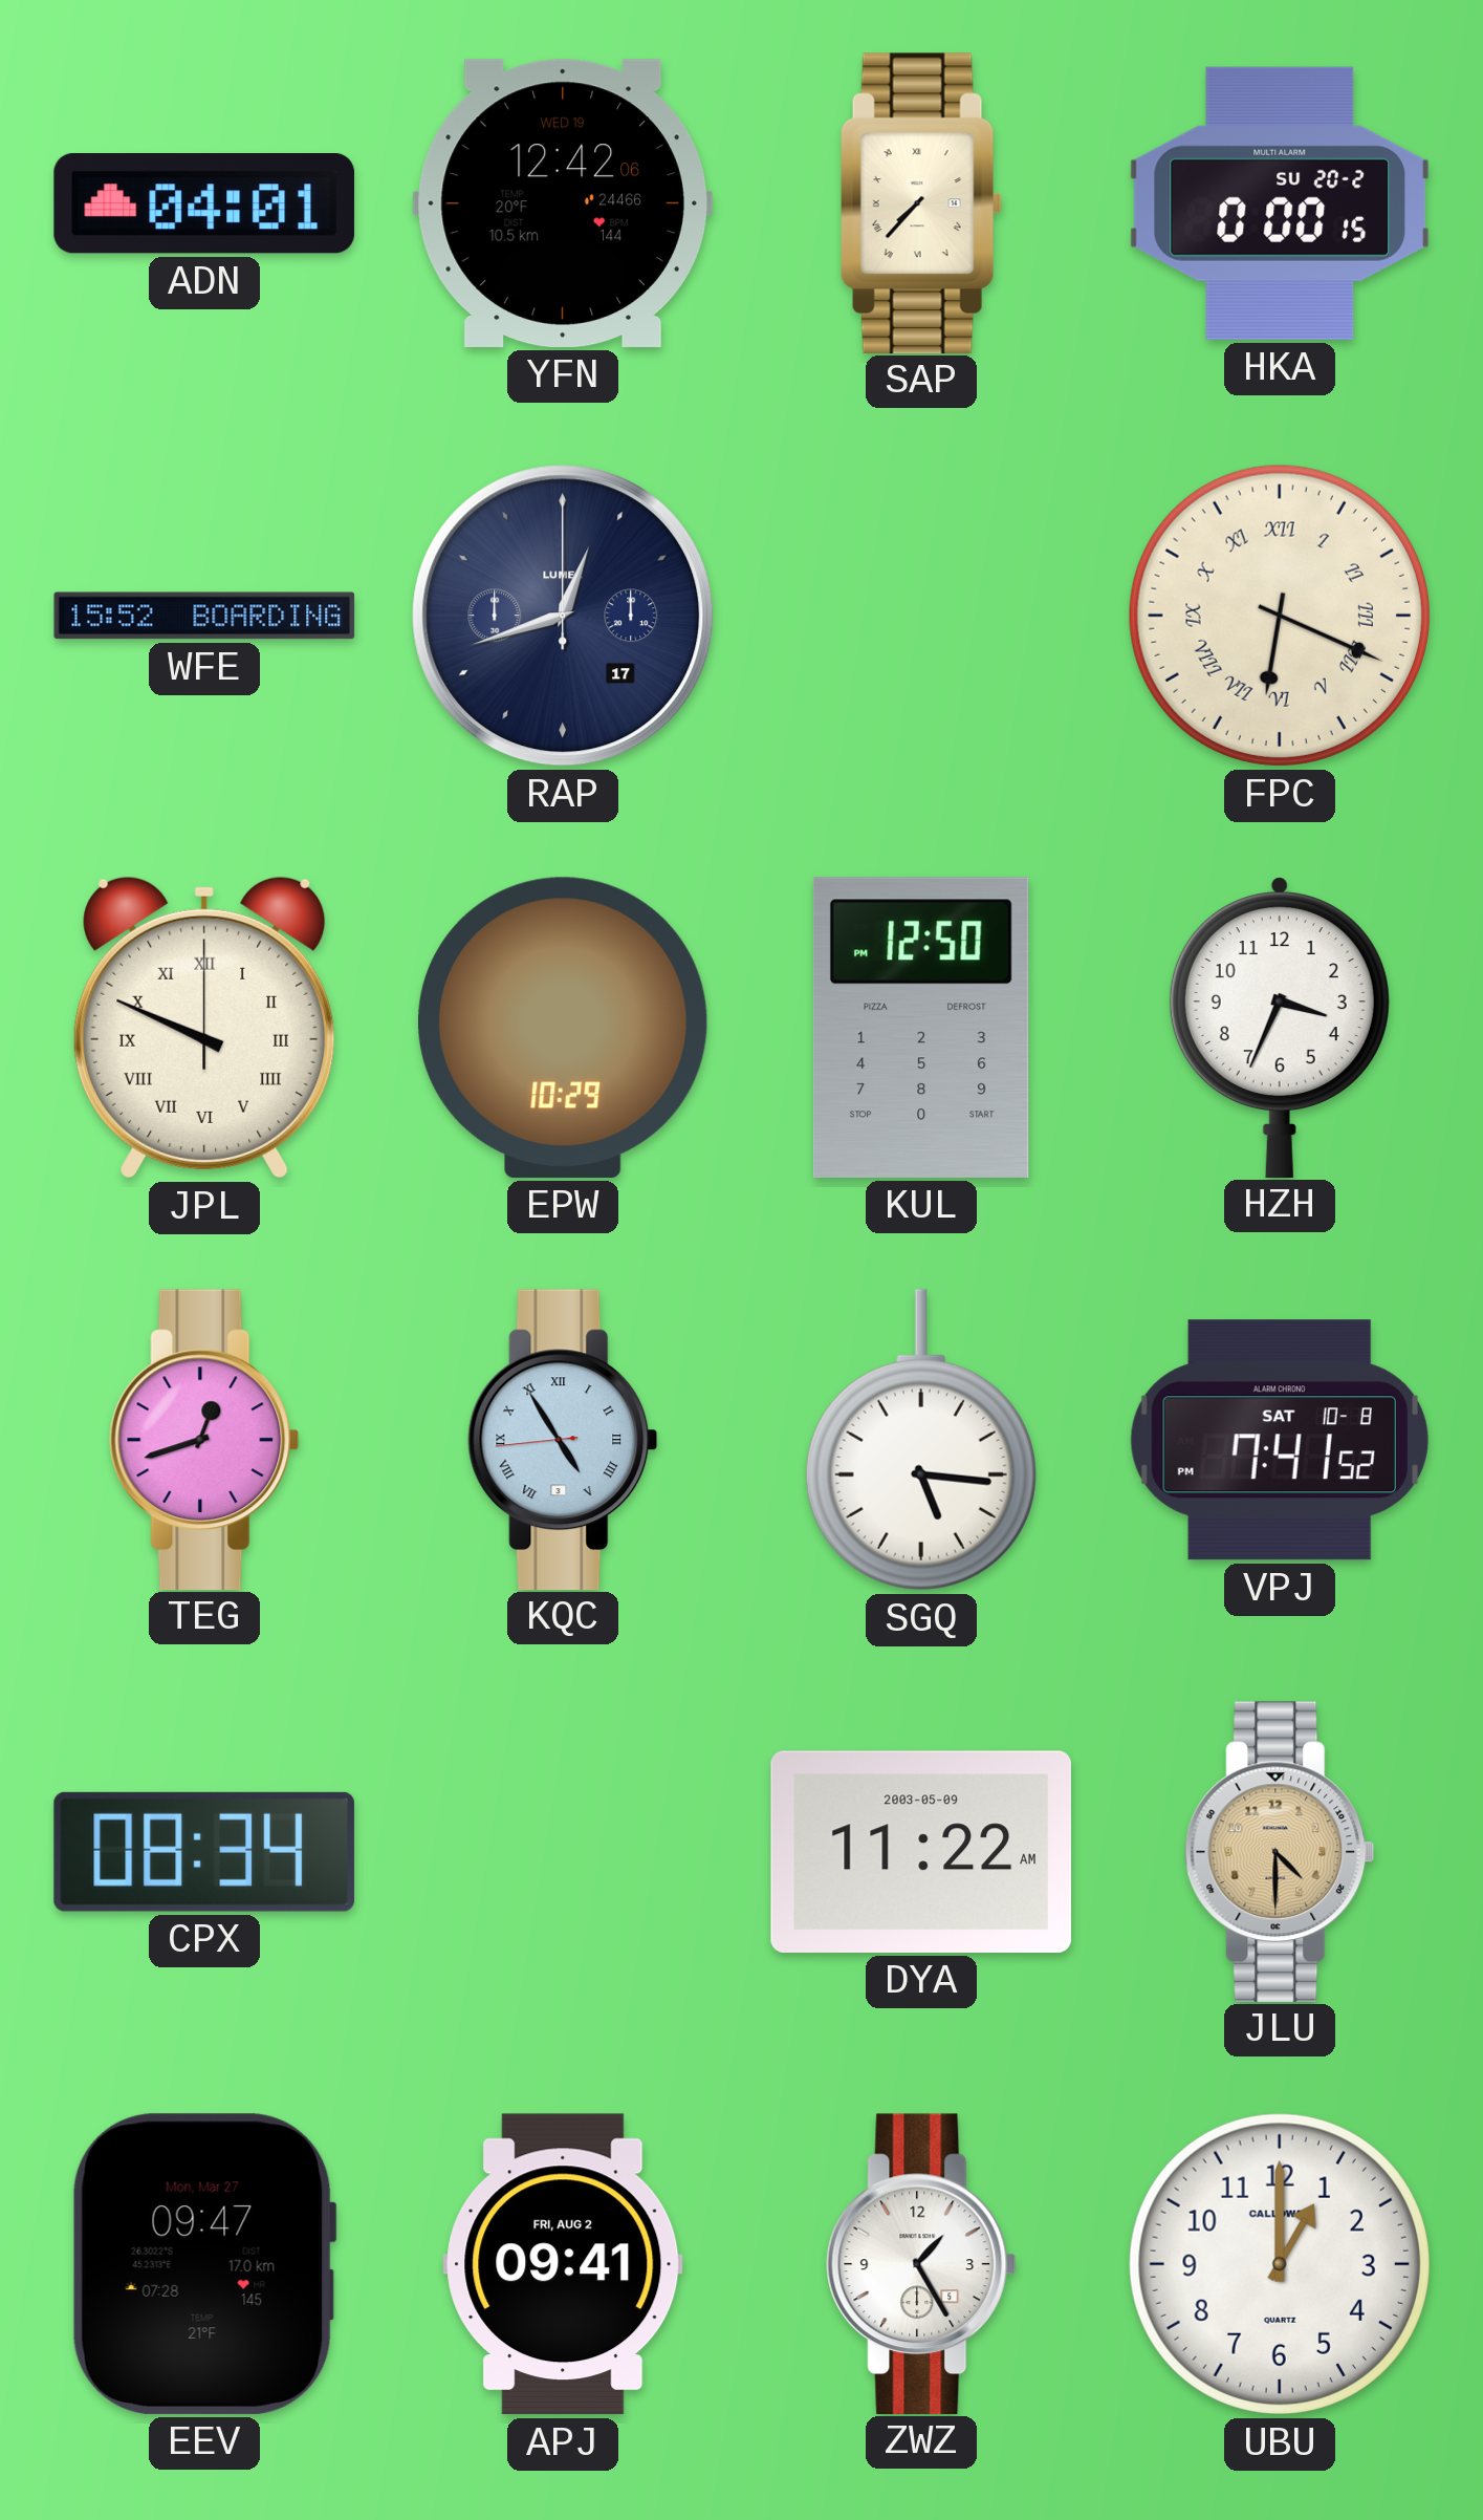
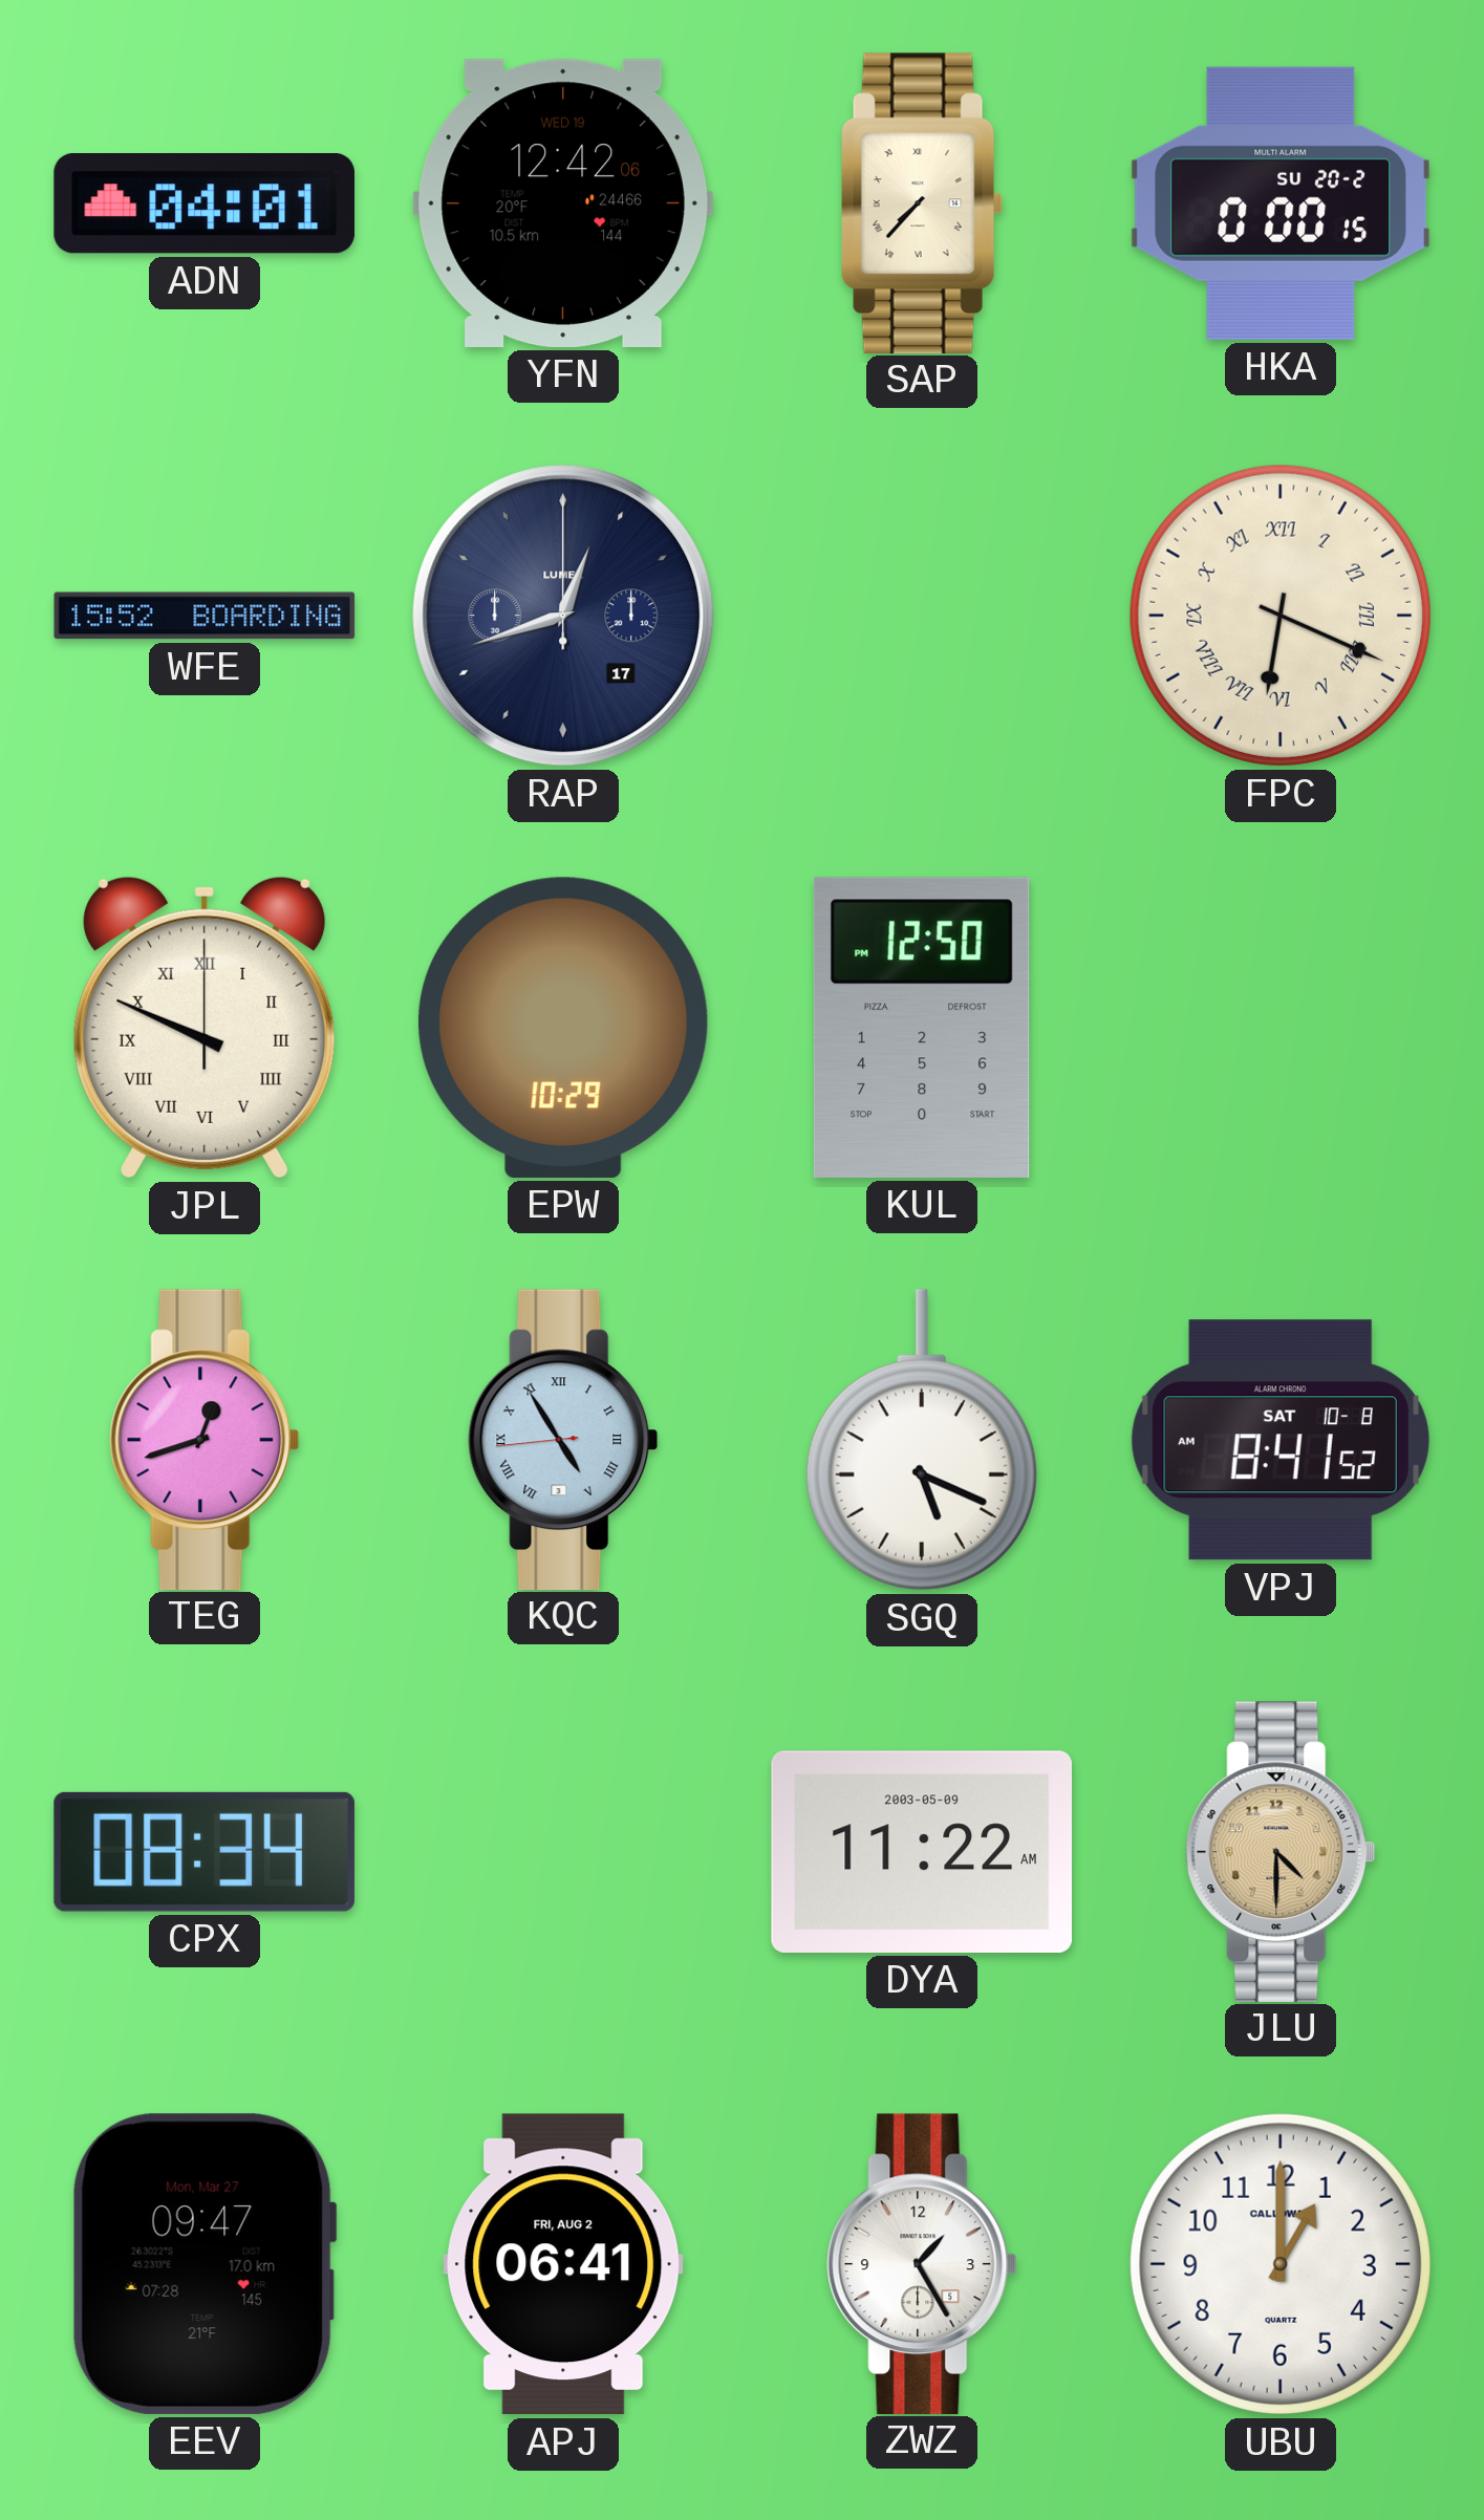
HZH: 3:34 -> none (1280, 1027)
SGQ: 5:16 -> 5:19 (922, 1440)
VPJ: 7:41 -> 8:41 (1281, 1440)
APJ: 09:41 -> 06:41 (563, 2264)
